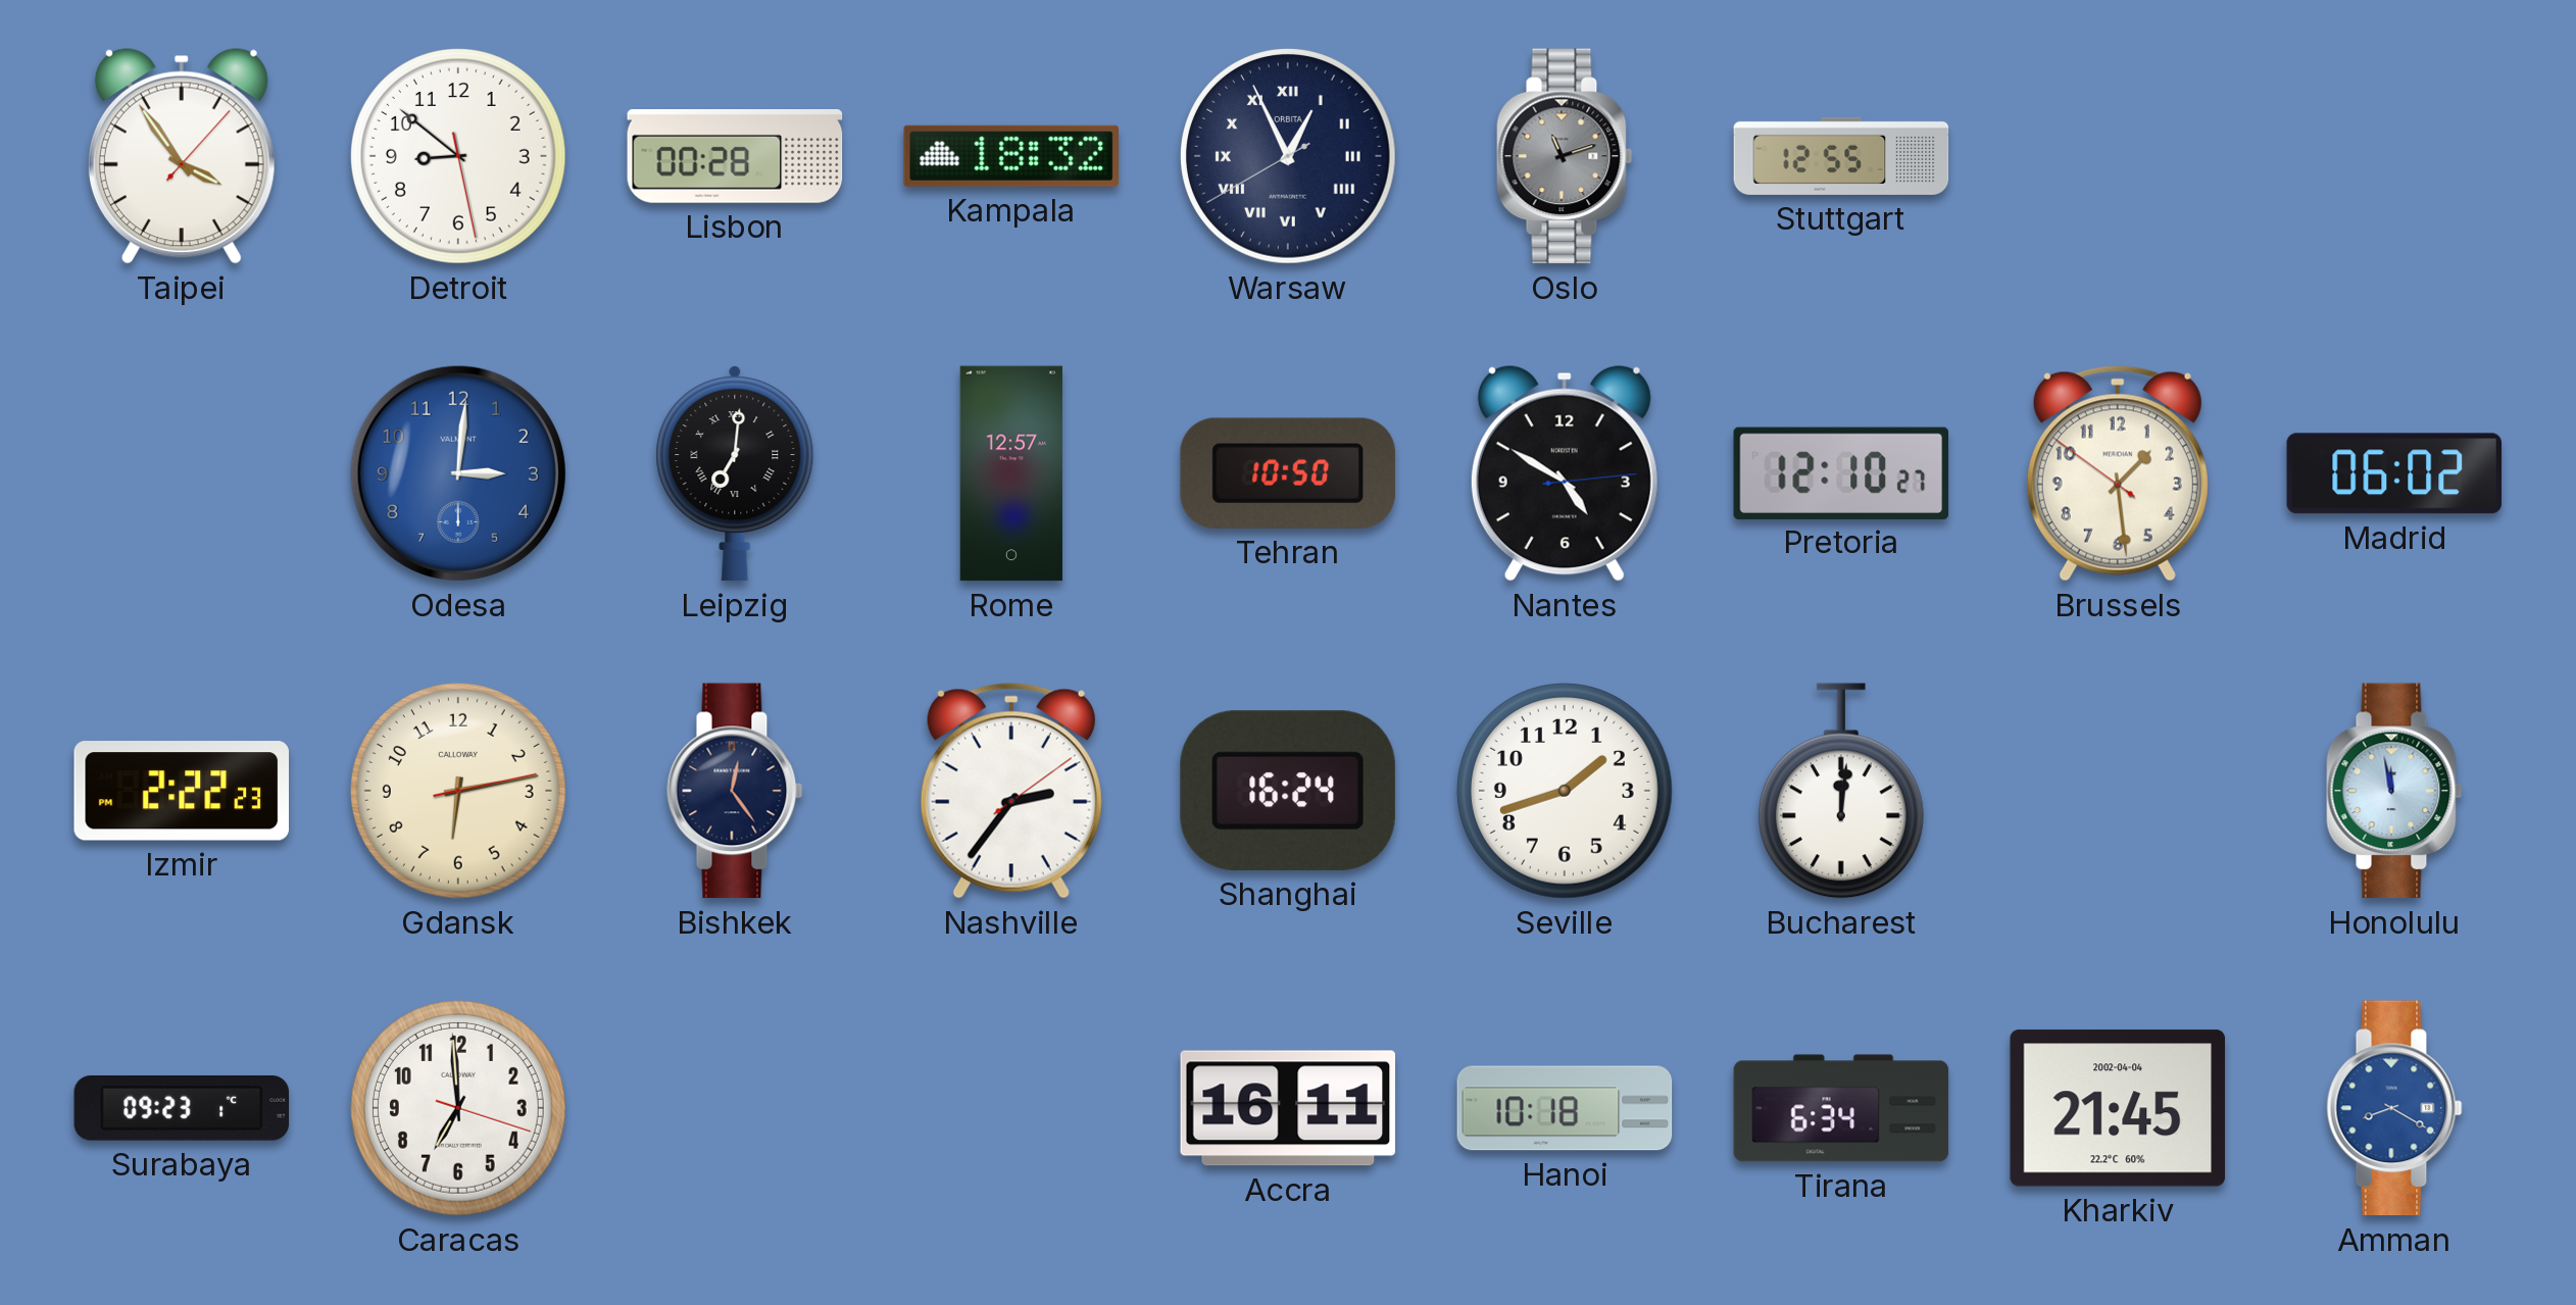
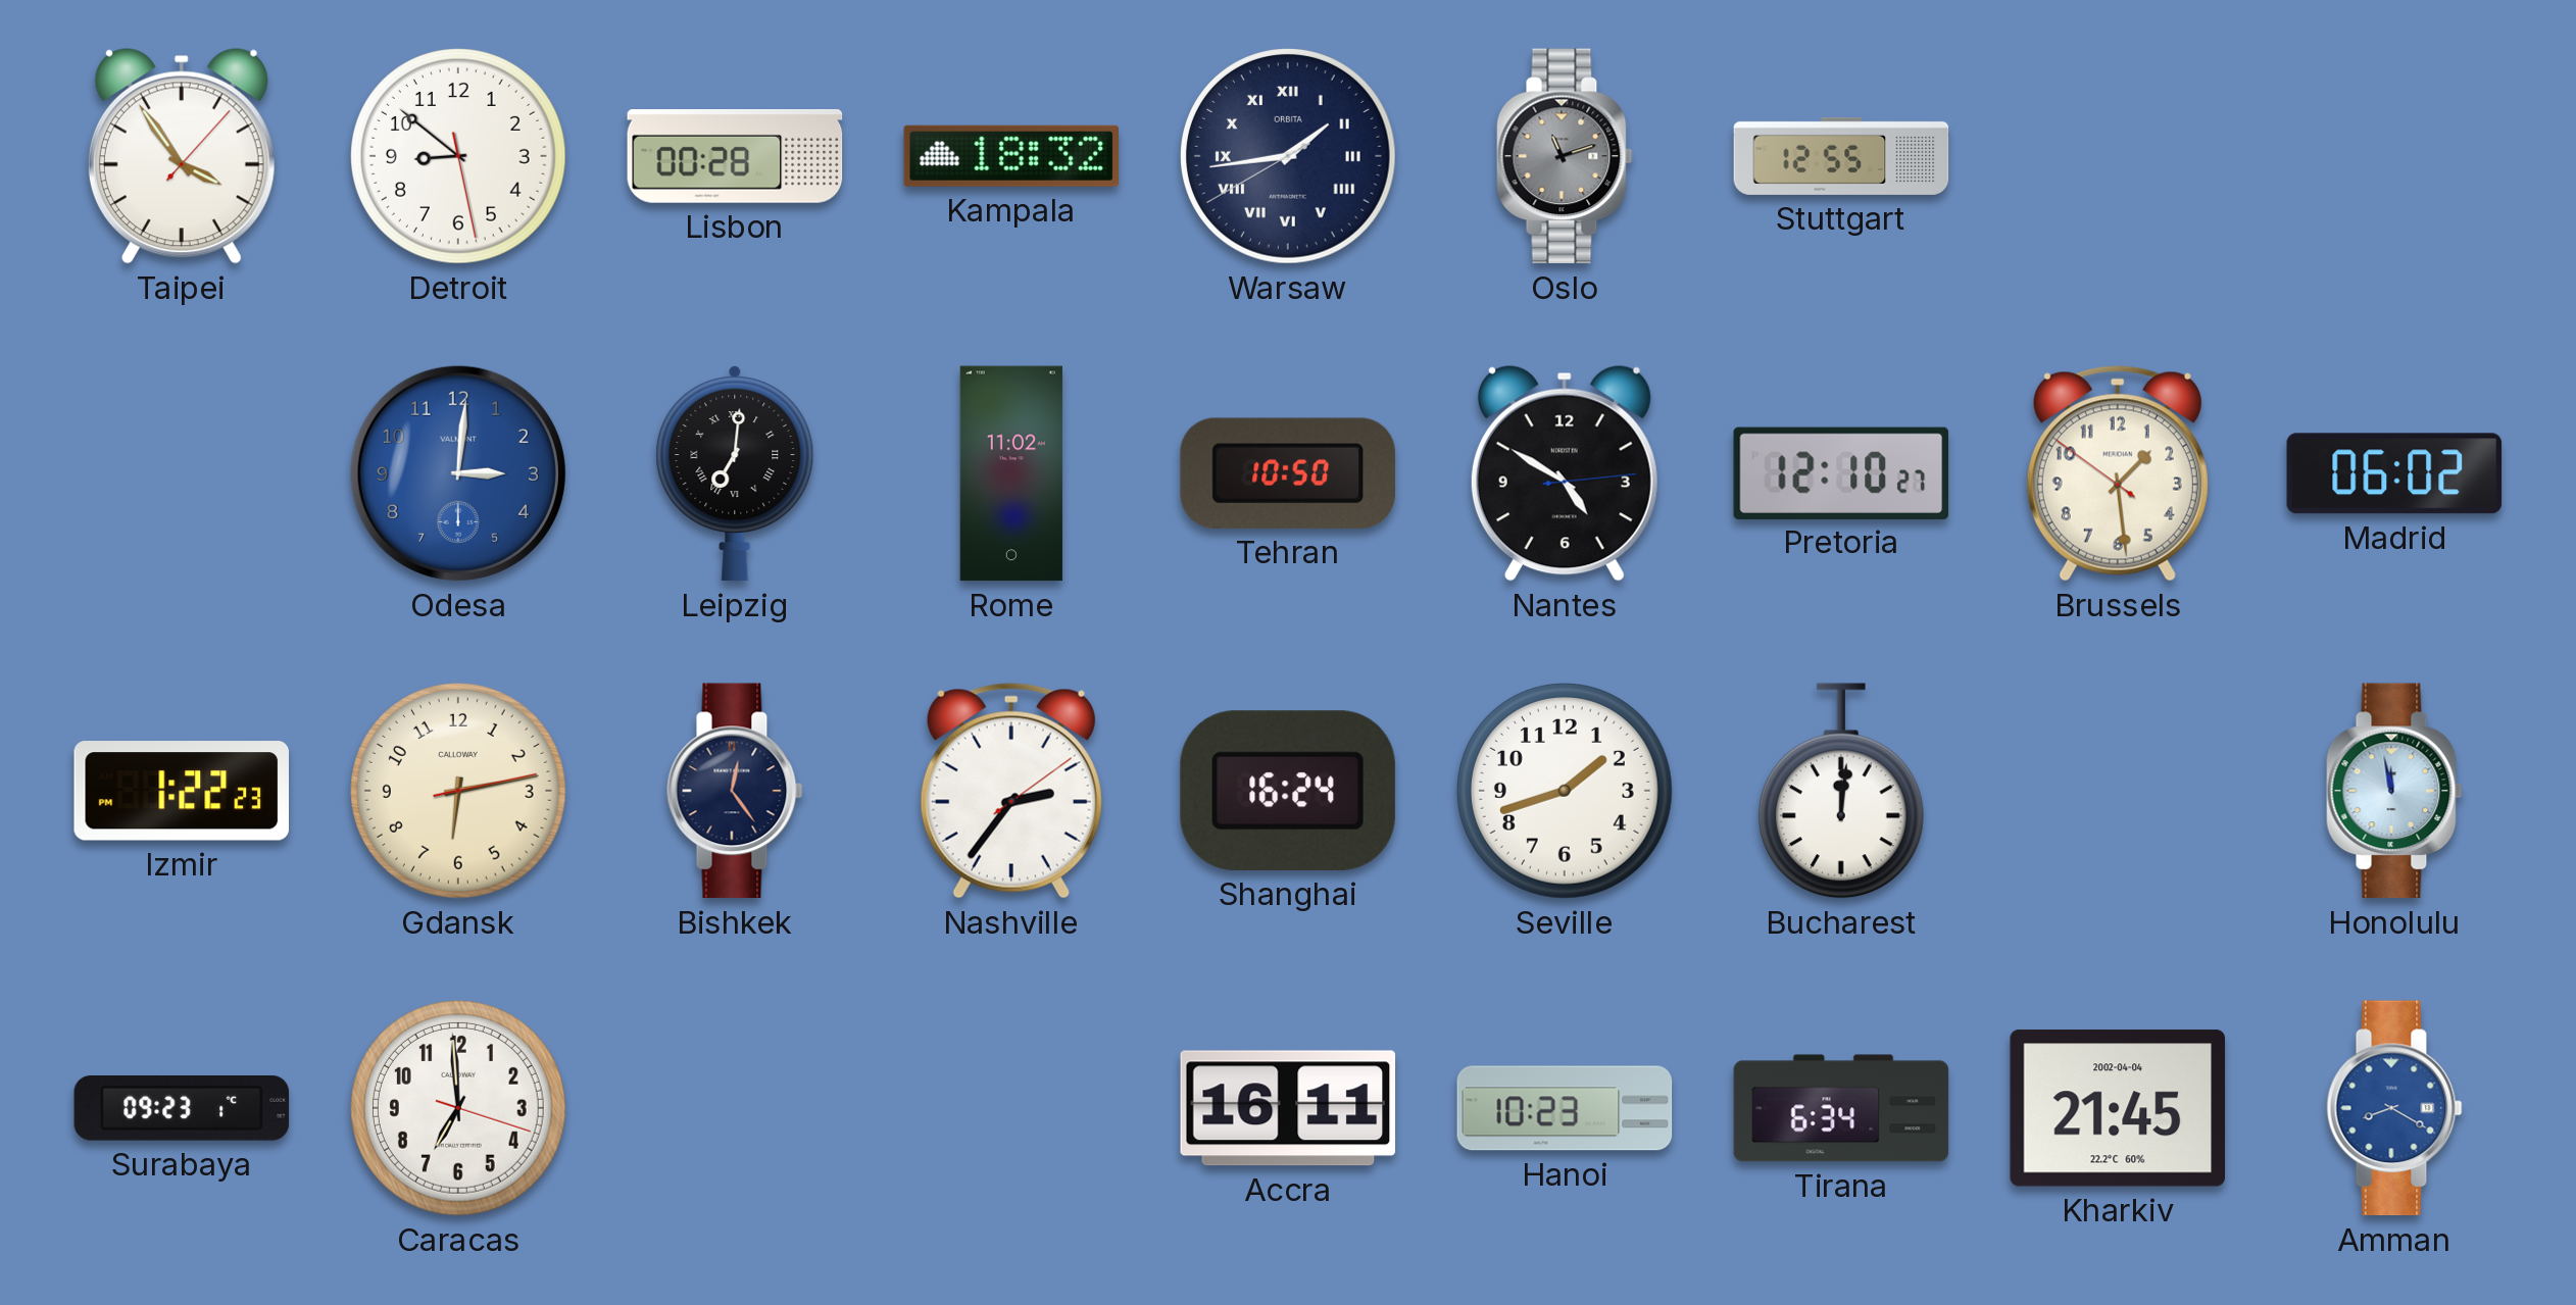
Warsaw: 12:55 -> 1:43 (1288, 156)
Rome: 12:57 -> 11:02 (1011, 473)
Izmir: 2:22 -> 1:22 (181, 791)
Hanoi: 10:18 -> 10:23 (1565, 1108)
